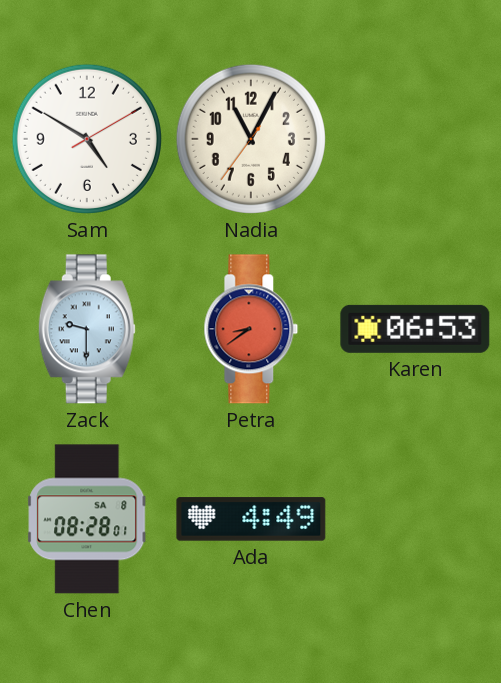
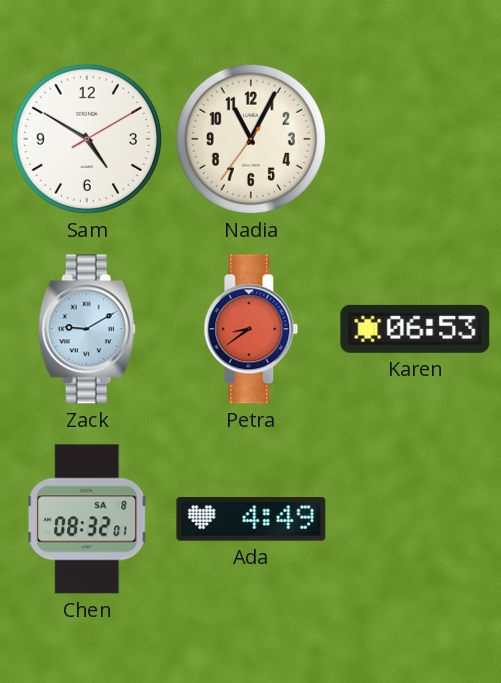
Zack: 9:30 -> 9:10 (87, 329)
Chen: 08:28 -> 08:32 (88, 519)
